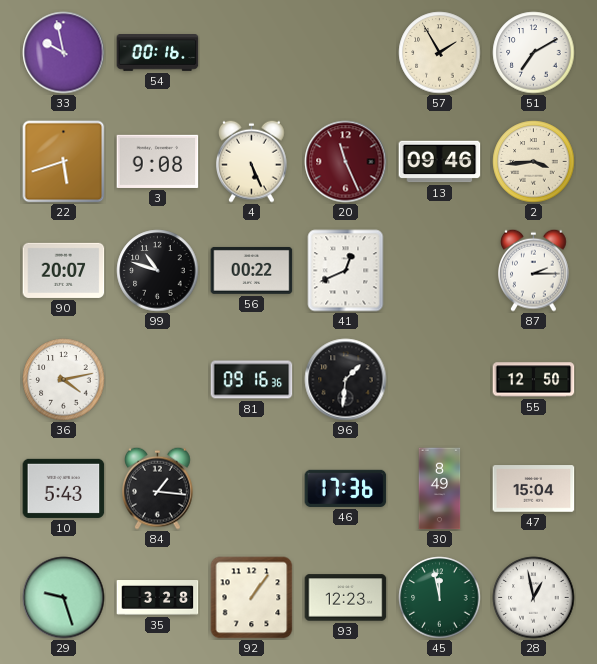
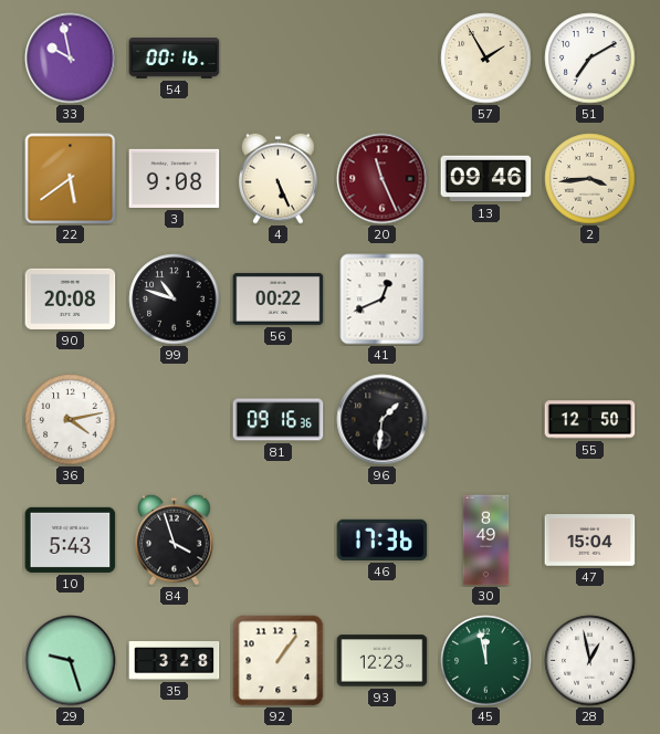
22: 5:42 -> 5:39 (71, 179)
90: 20:07 -> 20:08 (71, 298)
87: 2:15 -> none (534, 270)
84: 1:16 -> 3:57 (175, 539)
